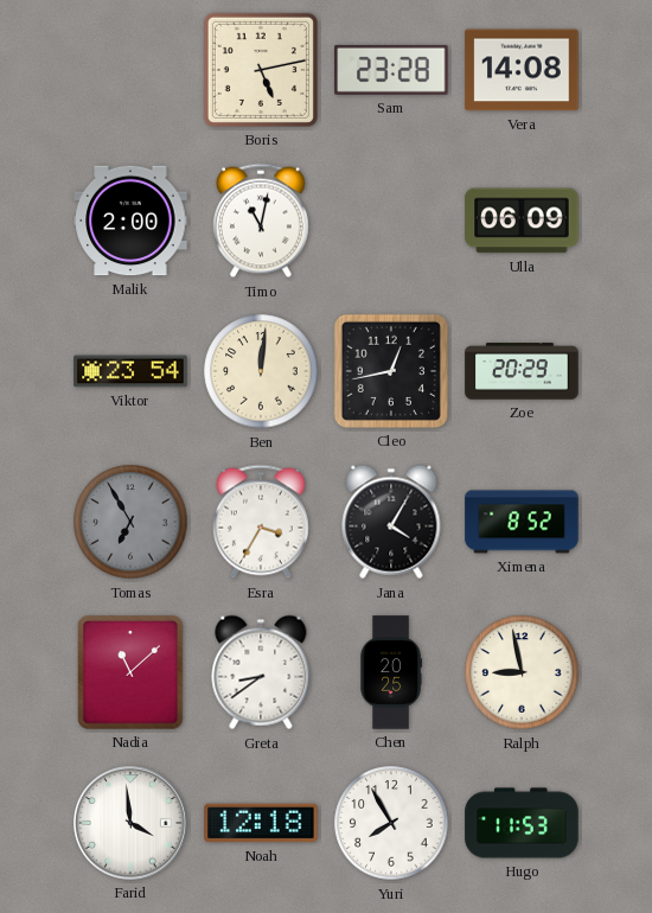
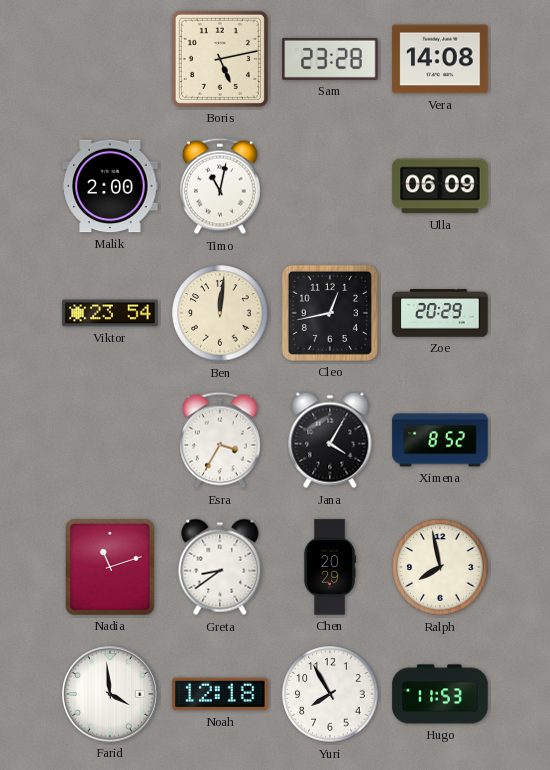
Tomas: 6:55 -> none (130, 522)
Nadia: 11:08 -> 11:12 (110, 567)
Chen: 20:25 -> 20:29 (329, 567)
Ralph: 8:58 -> 7:58 (440, 567)
